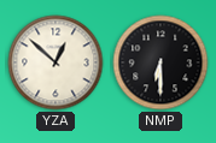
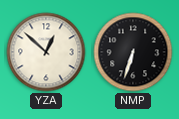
NMP: 6:30 -> 6:33 (133, 52)
